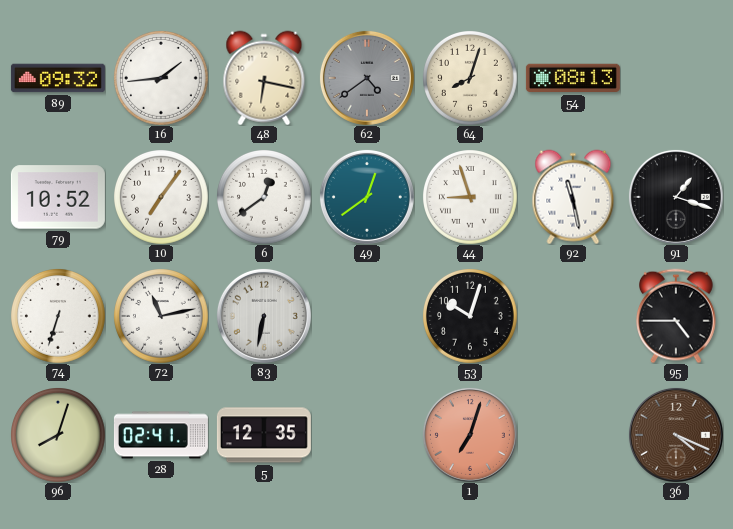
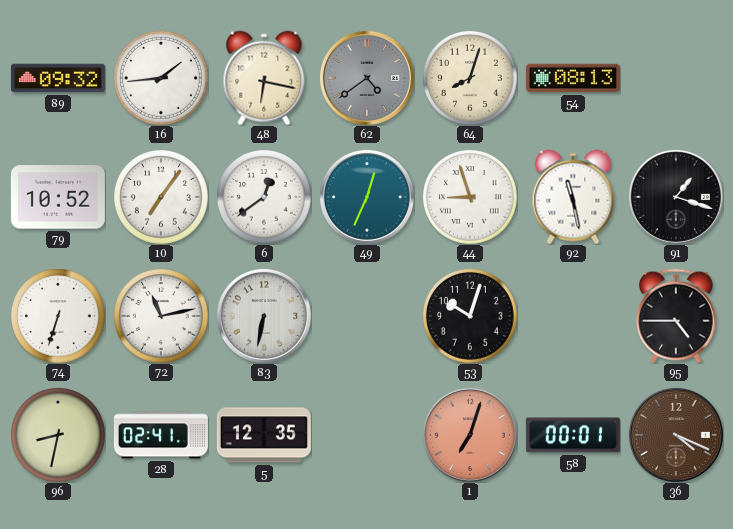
49: 12:39 -> 12:34 (367, 197)
96: 8:03 -> 8:32 (58, 435)
58: none -> 00:01 (573, 435)
